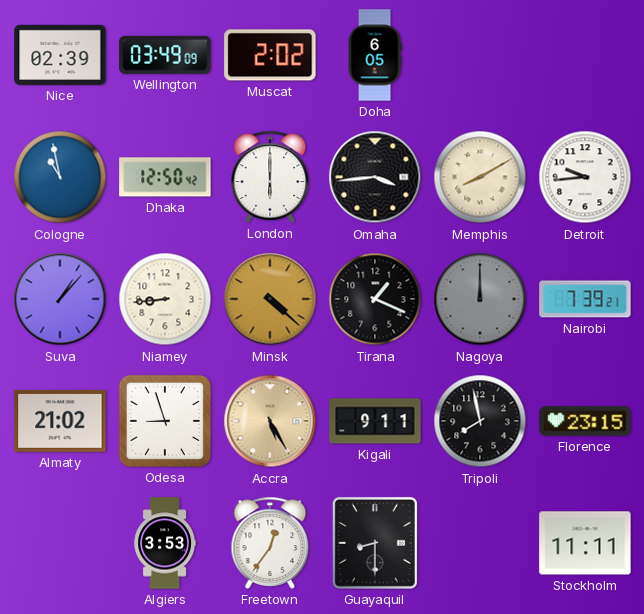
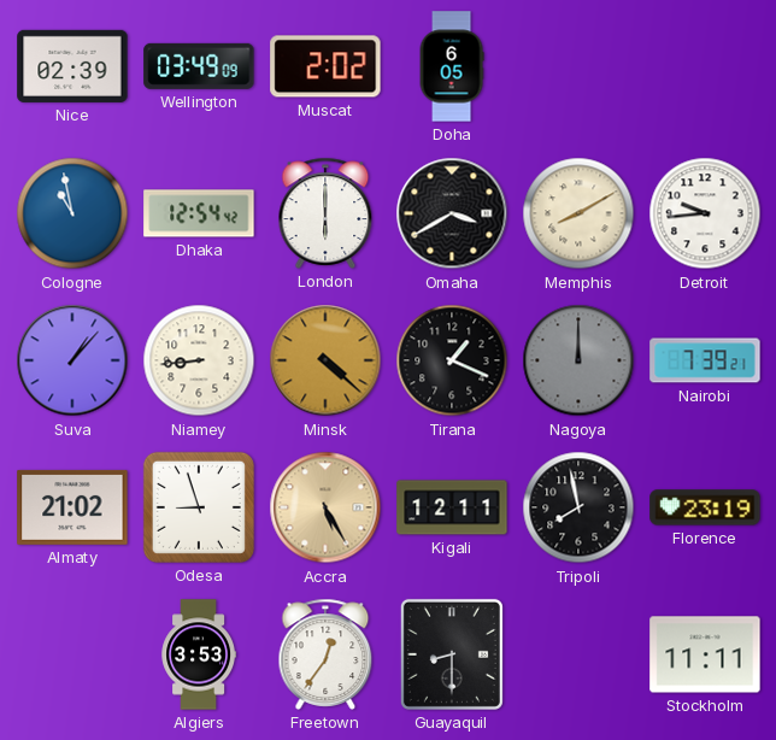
Dhaka: 12:50 -> 12:54 (199, 213)
Omaha: 3:44 -> 3:40 (452, 213)
Kigali: 9:11 -> 12:11 (452, 507)
Florence: 23:15 -> 23:19 (705, 507)
